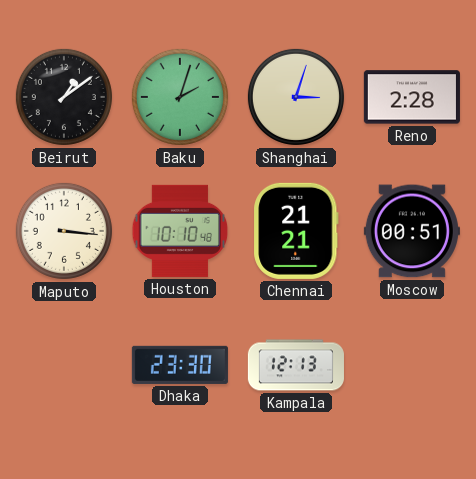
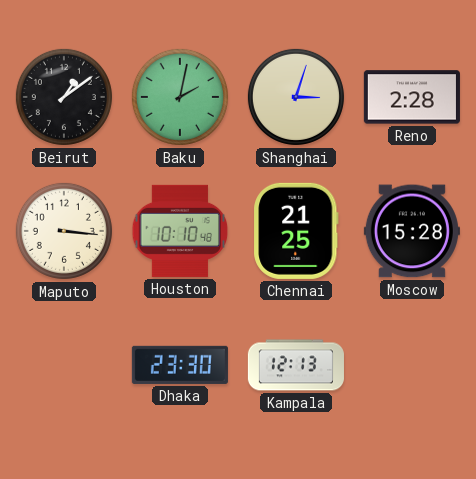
Baku: 2:03 -> 2:02 (180, 97)
Chennai: 21:21 -> 21:25 (296, 231)
Moscow: 00:51 -> 15:28 (412, 231)
